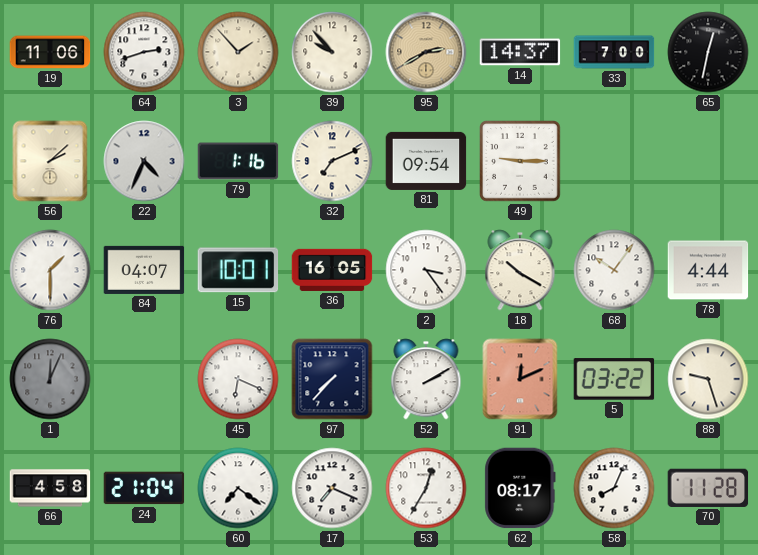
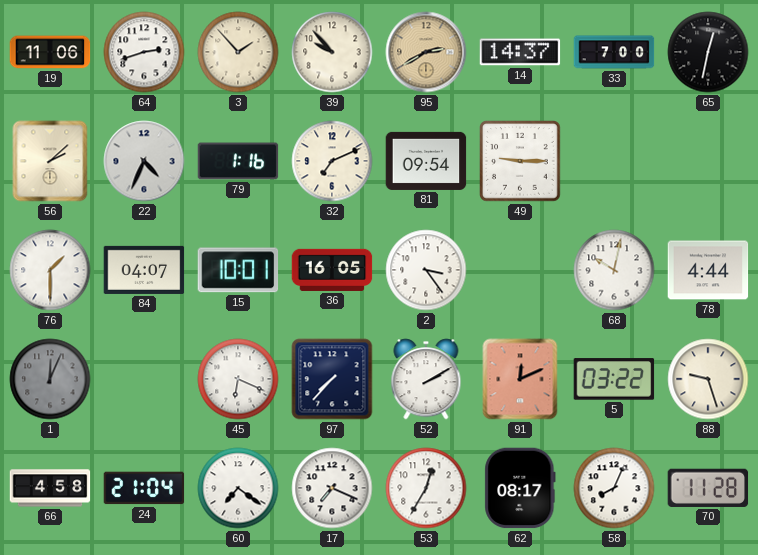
18: 10:20 -> none (520, 270)
68: 10:06 -> 10:02 (614, 270)
